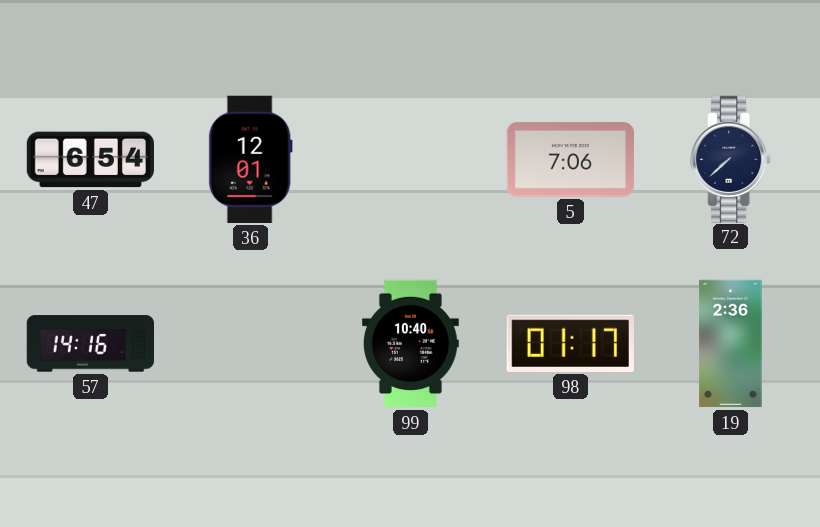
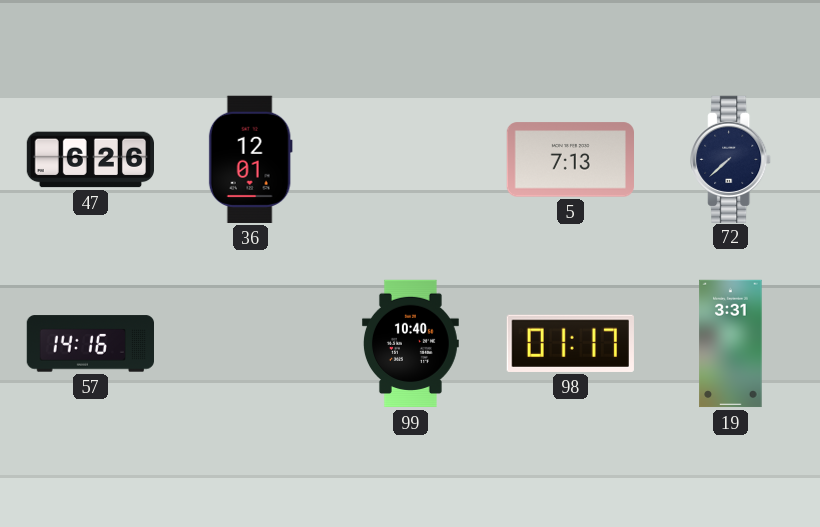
47: 6:54 -> 6:26 (90, 160)
5: 7:06 -> 7:13 (570, 160)
19: 2:36 -> 3:31 (731, 344)
